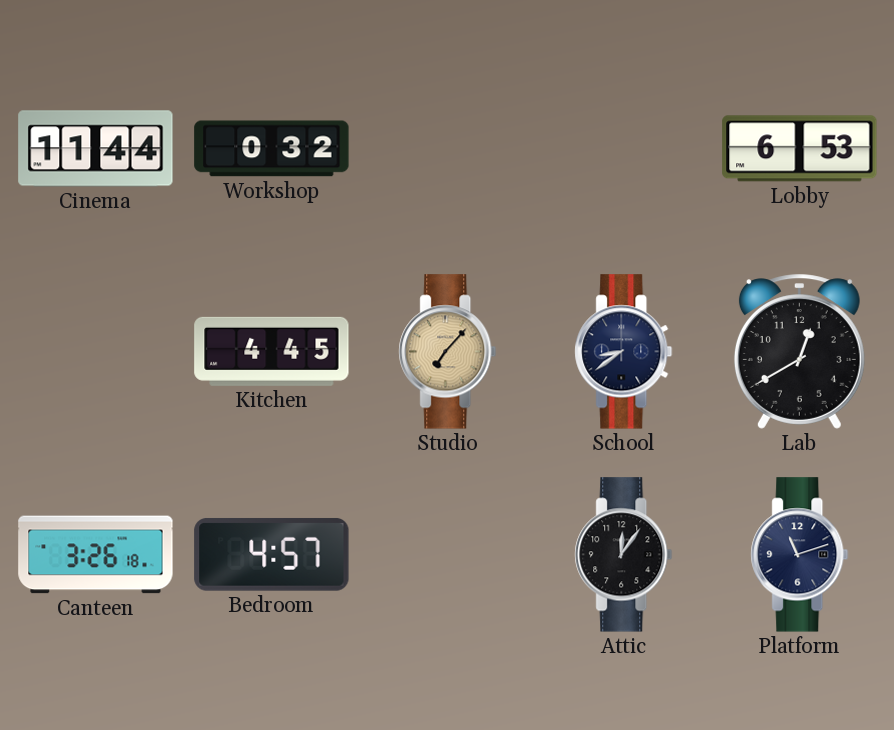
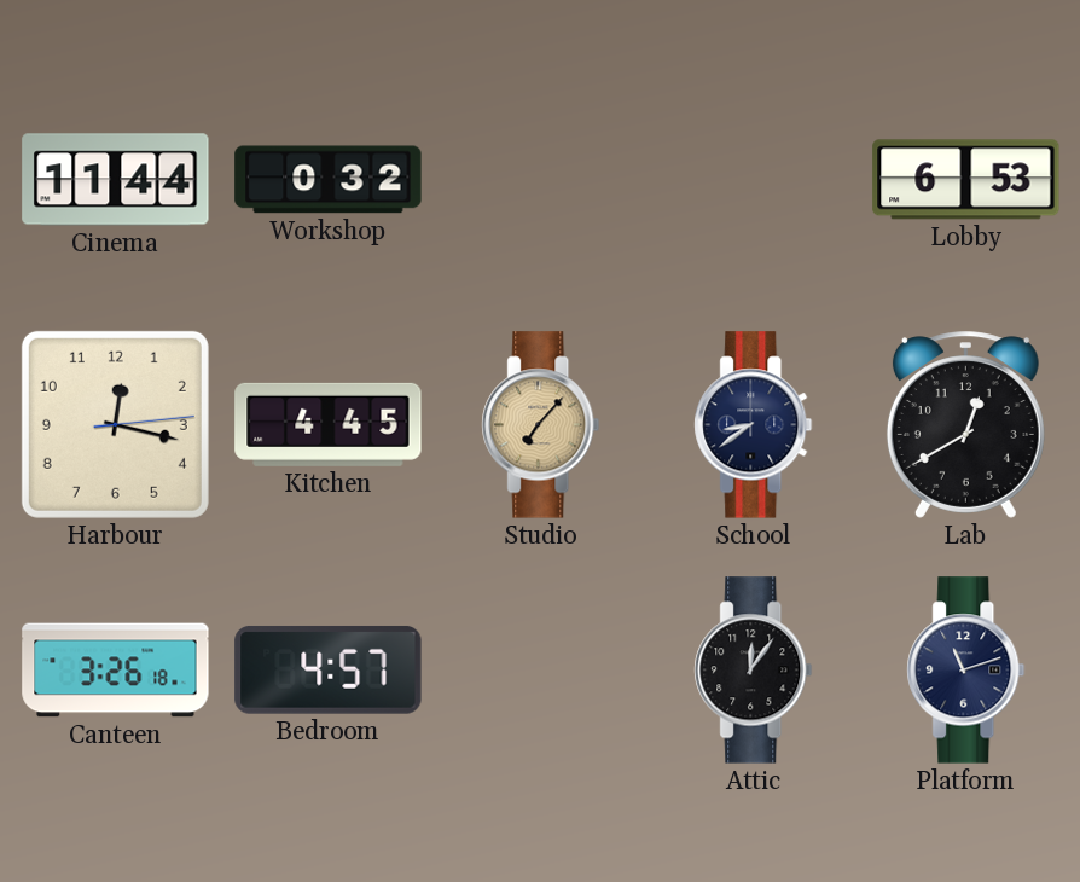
Harbour: none -> 12:17 (115, 424)
